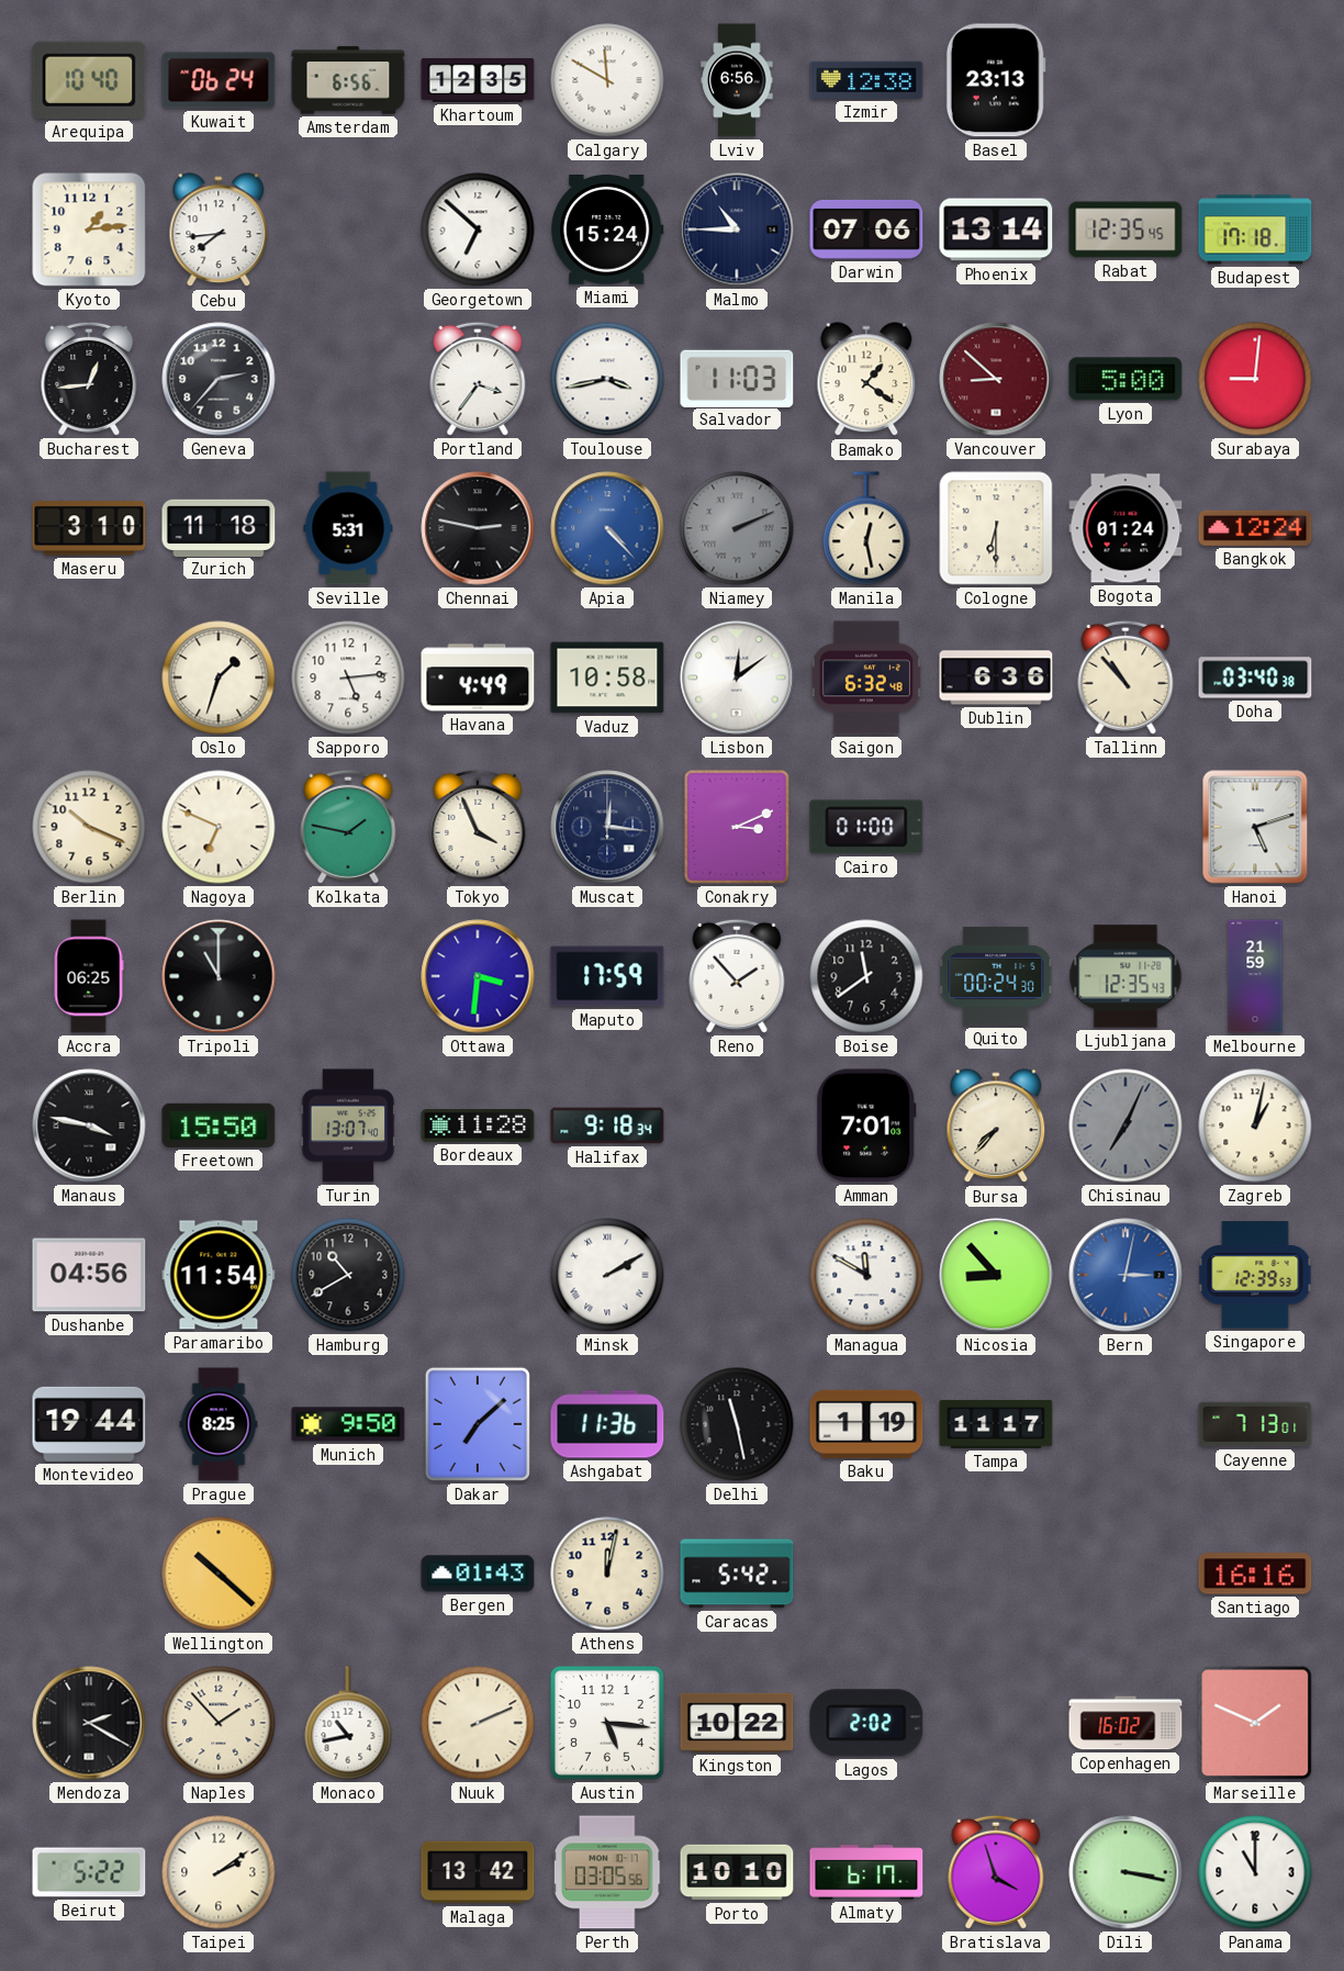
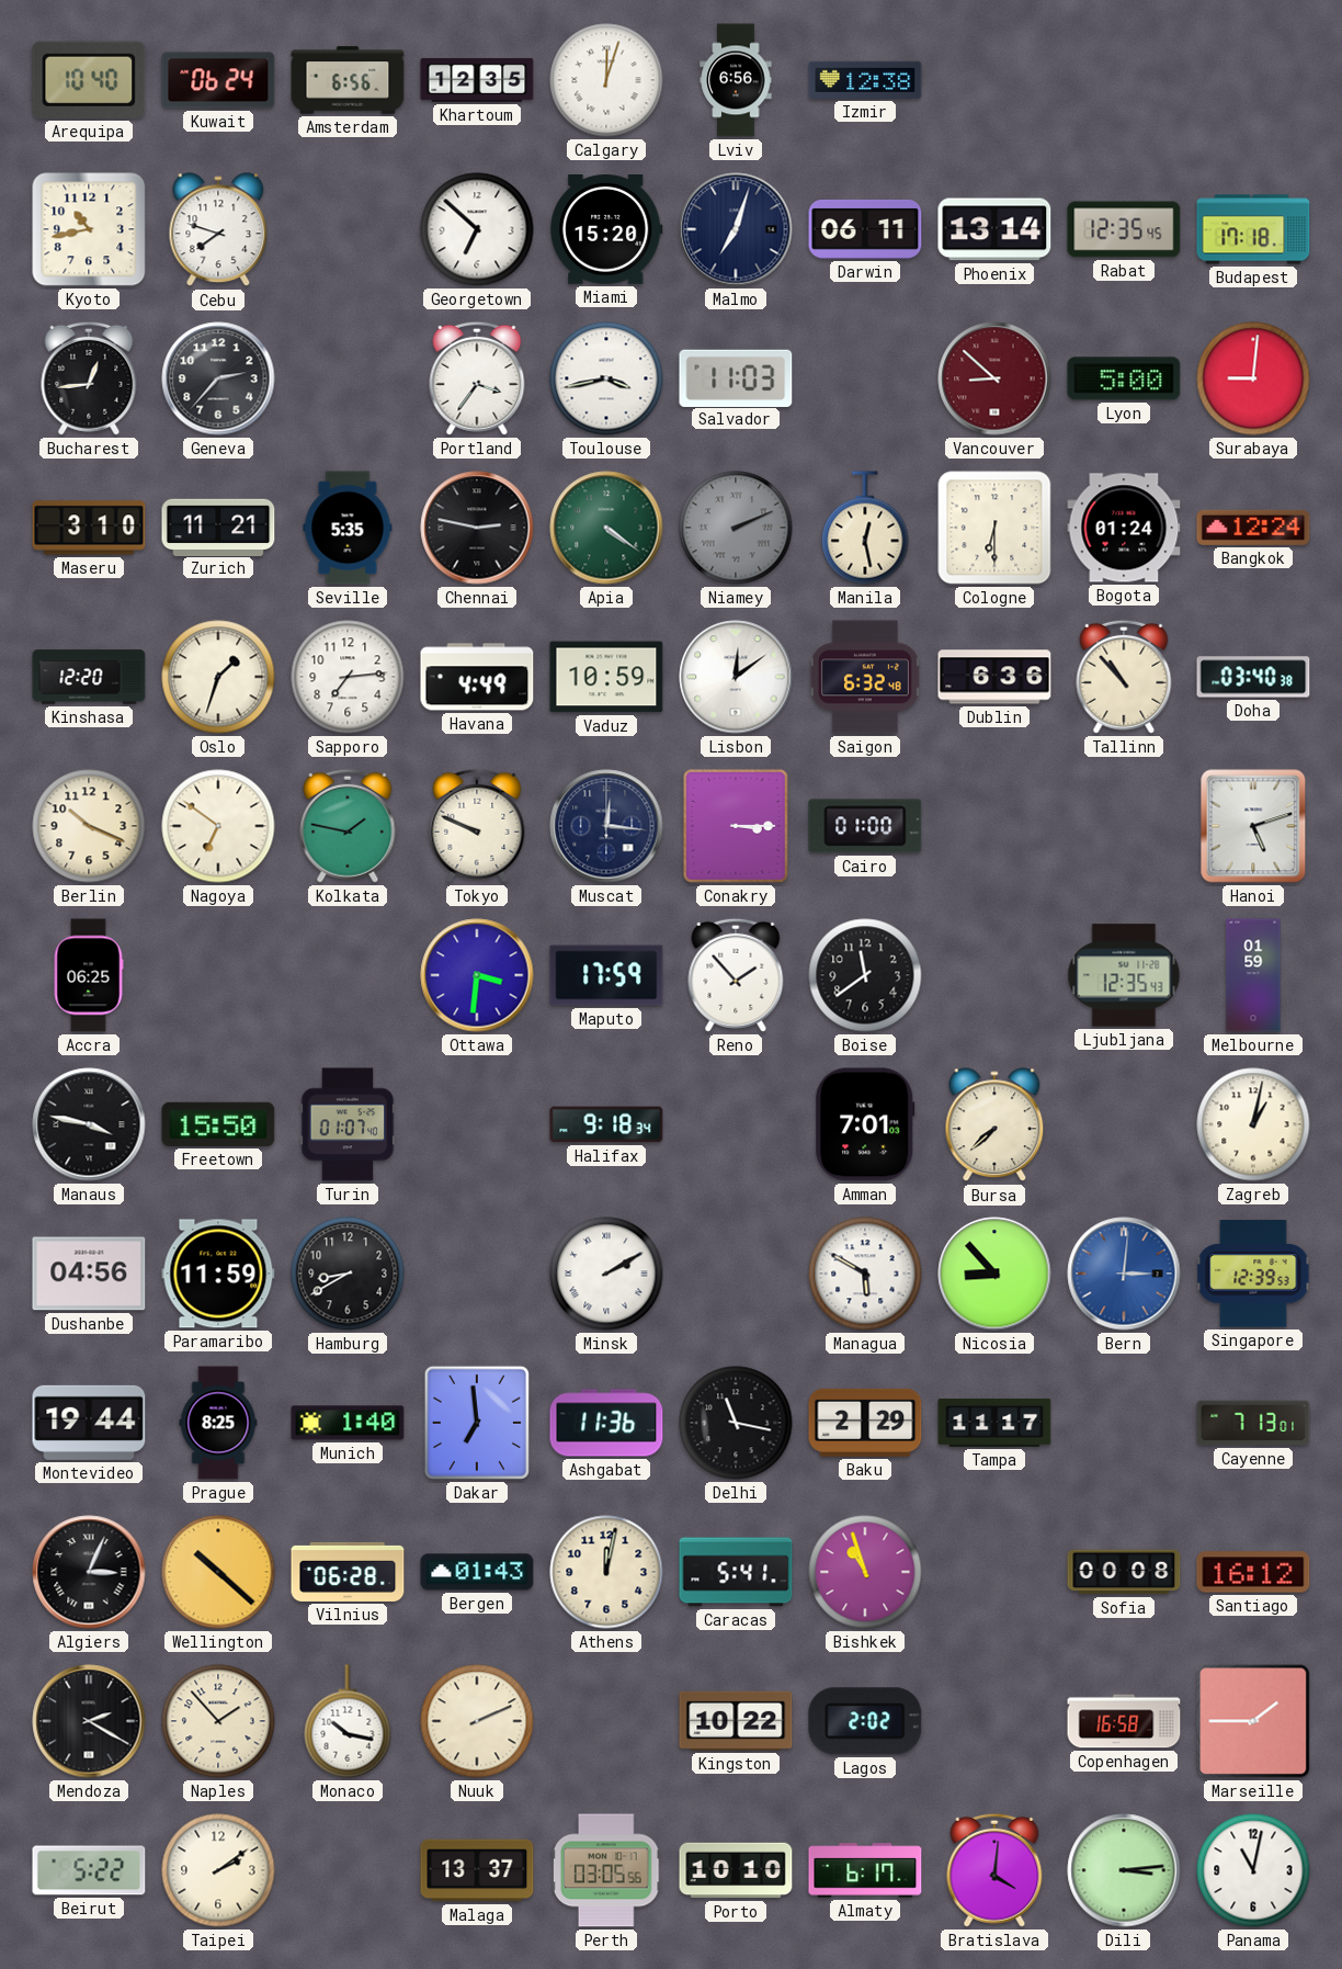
Calgary: 11:50 -> 12:03 (606, 80)
Basel: 23:13 -> none (996, 80)
Kyoto: 1:14 -> 10:43 (89, 229)
Cebu: 7:44 -> 7:48 (218, 230)
Miami: 15:24 -> 15:20 (606, 230)
Malmo: 10:45 -> 7:03 (736, 229)
Darwin: 07:06 -> 06:11 (865, 229)
Bamako: 1:21 -> none (866, 380)
Zurich: 11:18 -> 11:21 (218, 527)
Seville: 5:31 -> 5:35 (348, 528)
Apia: 4:23 -> 4:21 (606, 528)
Apia dial: blue -> green (606, 528)
Kinshasa: none -> 12:20 (89, 677)
Sapporo: 5:14 -> 7:14 (348, 677)
Vaduz: 10:58 -> 10:59 (606, 677)
Nagoya: 6:49 -> 6:51 (218, 826)
Tokyo: 3:56 -> 9:49 (477, 826)
Conakry: 3:11 -> 3:15 (736, 827)
Tripoli: 11:00 -> none (219, 976)
Quito: 00:24 -> none (997, 976)
Melbourne: 21:59 -> 01:59 (1253, 975)
Turin: 13:07 -> 01:07 (348, 1124)
Bordeaux: 11:28 -> none (478, 1126)
Bursa: 7:37 -> 7:38 (994, 1125)
Chisinau: 7:04 -> none (1125, 1126)
Paramaribo: 11:54 -> 11:59 (218, 1274)
Hamburg: 10:40 -> 8:40 (348, 1274)
Managua: 11:50 -> 5:50 (865, 1274)
Bern: 3:02 -> 3:01 (1124, 1274)
Munich: 9:50 -> 1:40 (348, 1423)
Dakar: 7:08 -> 6:59 (477, 1423)
Delhi: 11:28 -> 11:17 (736, 1423)
Baku: 1:19 -> 2:29 (865, 1423)
Algiers: none -> 3:04 (89, 1572)
Vilnius: none -> 06:28 (348, 1572)
Caracas: 5:42 -> 5:41 (736, 1572)
Bishkek: none -> 10:57 (865, 1572)
Sofia: none -> 00:08 (1124, 1572)
Santiago: 16:16 -> 16:12 (1253, 1572)
Monaco: 10:43 -> 10:17 (348, 1721)
Austin: 5:16 -> none (607, 1723)
Copenhagen: 16:02 -> 16:58 (1124, 1721)
Marseille: 1:49 -> 1:45 (1253, 1721)
Malaga: 13:42 -> 13:37 (477, 1870)
Bratislava: 3:57 -> 4:01 (994, 1870)
Dili: 3:17 -> 3:14 (1124, 1870)
Panama: 11:00 -> 11:02 (1253, 1870)
